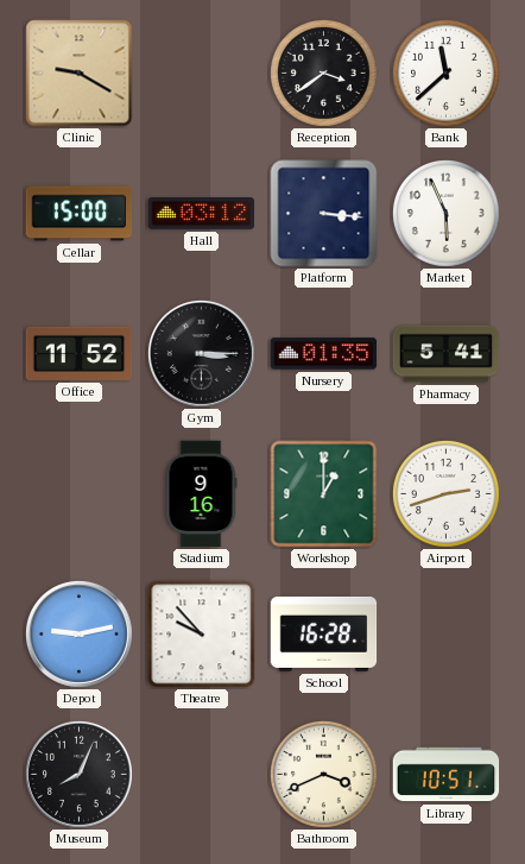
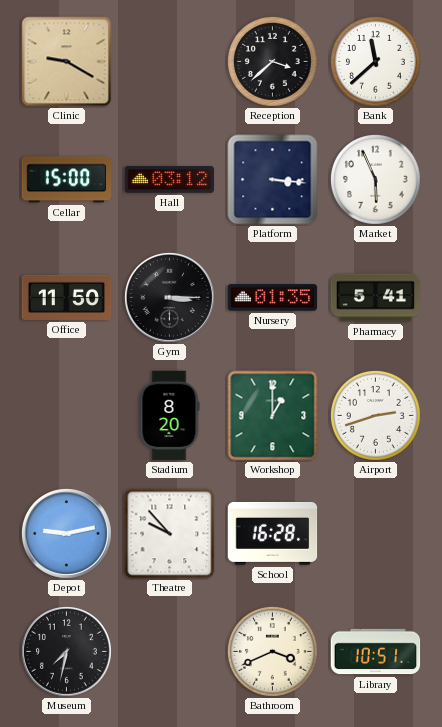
Reception: 3:39 -> 3:38 (272, 61)
Office: 11:52 -> 11:50 (67, 297)
Stadium: 9:16 -> 8:20 (169, 416)
Museum: 8:04 -> 7:32 (66, 651)
